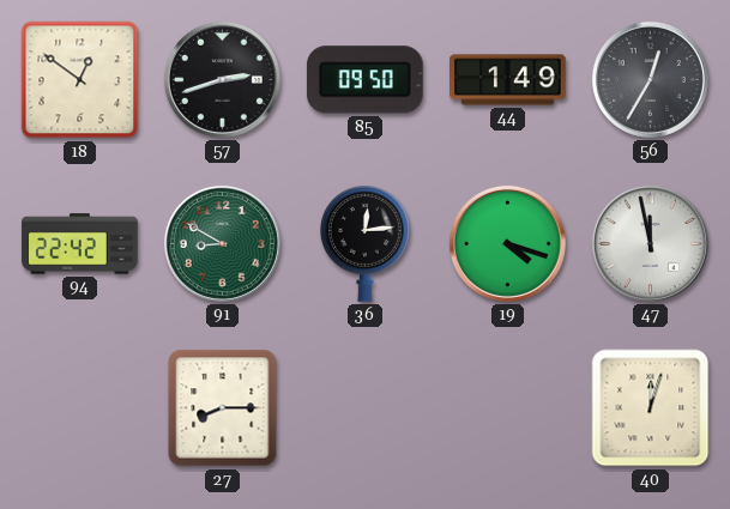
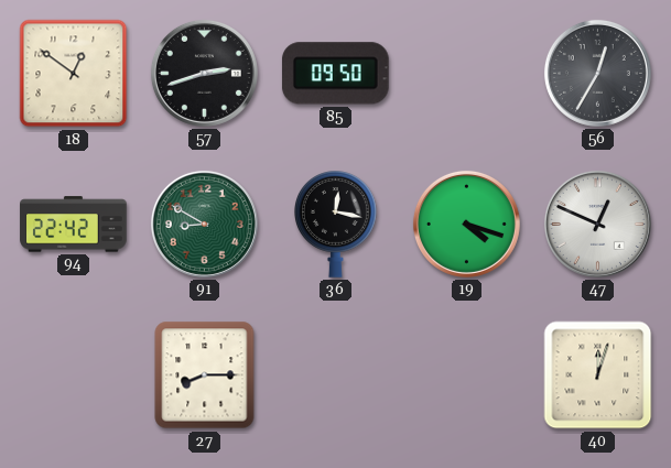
44: 1:49 -> none (508, 80)
36: 12:14 -> 12:17 (336, 225)
47: 11:58 -> 12:49 (597, 224)
